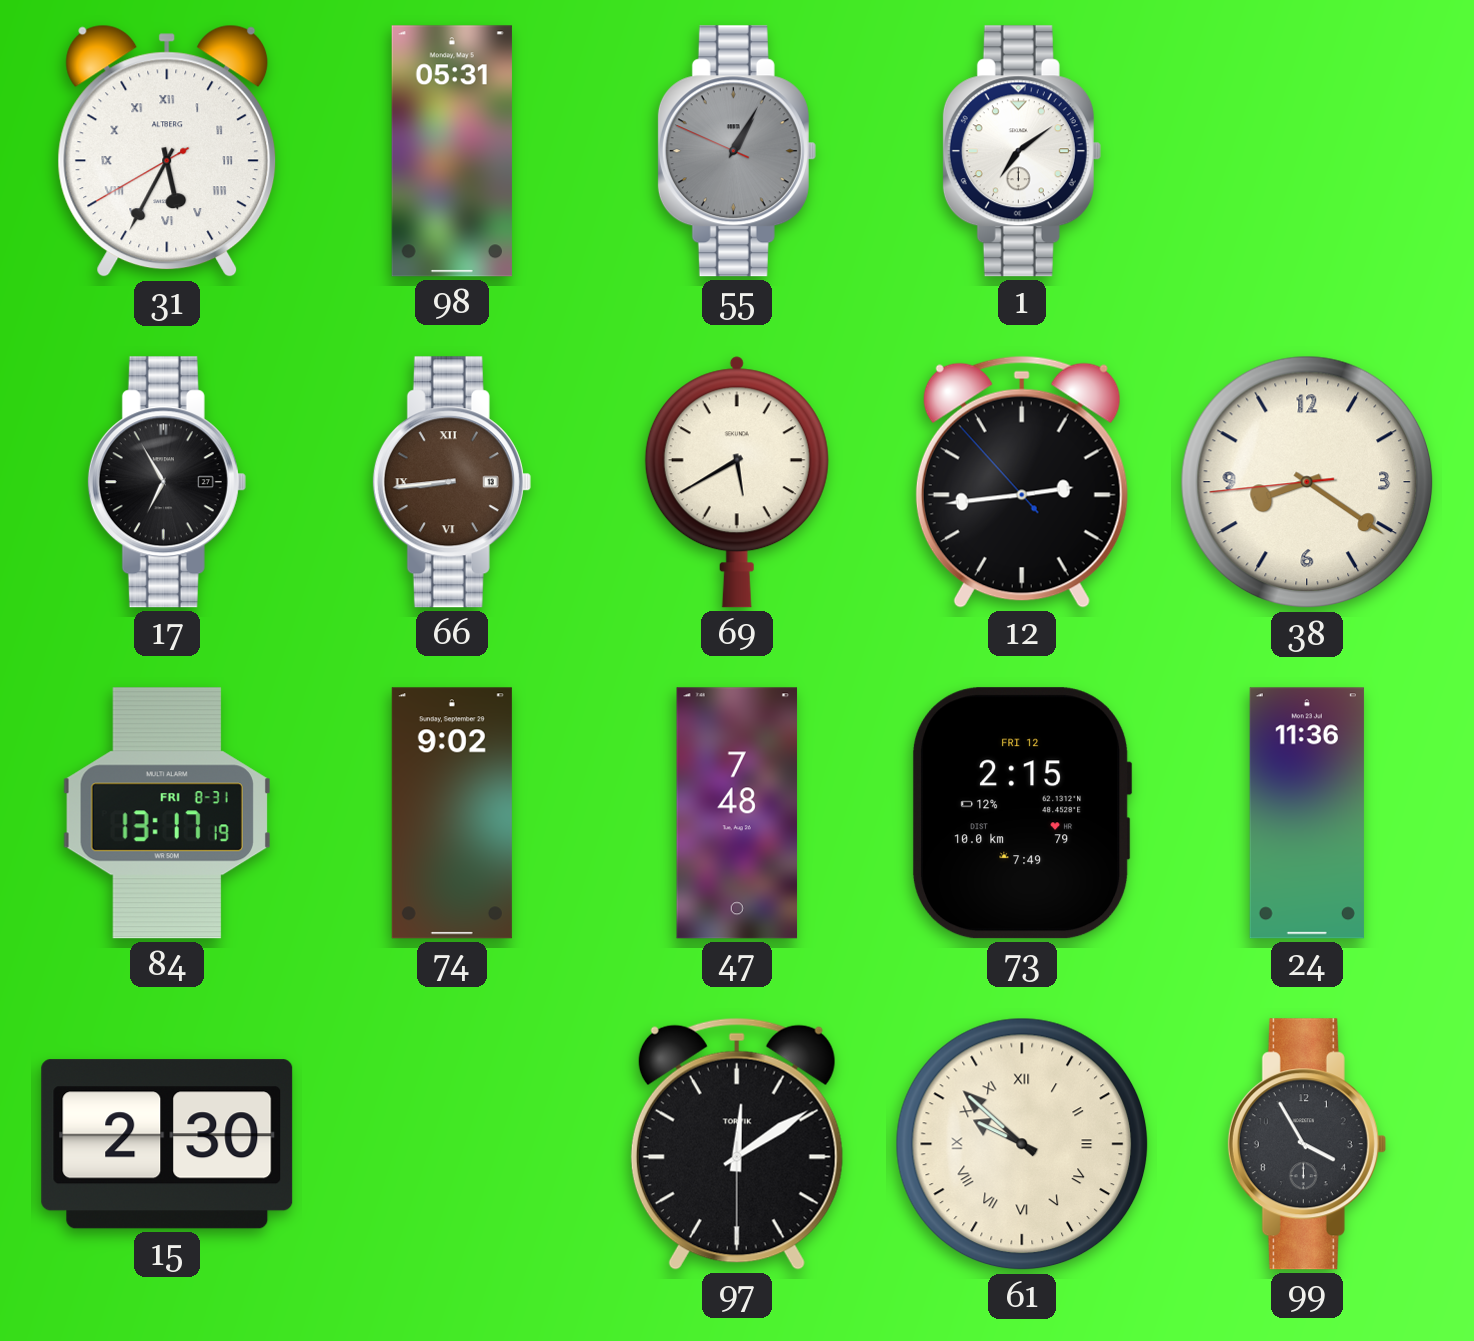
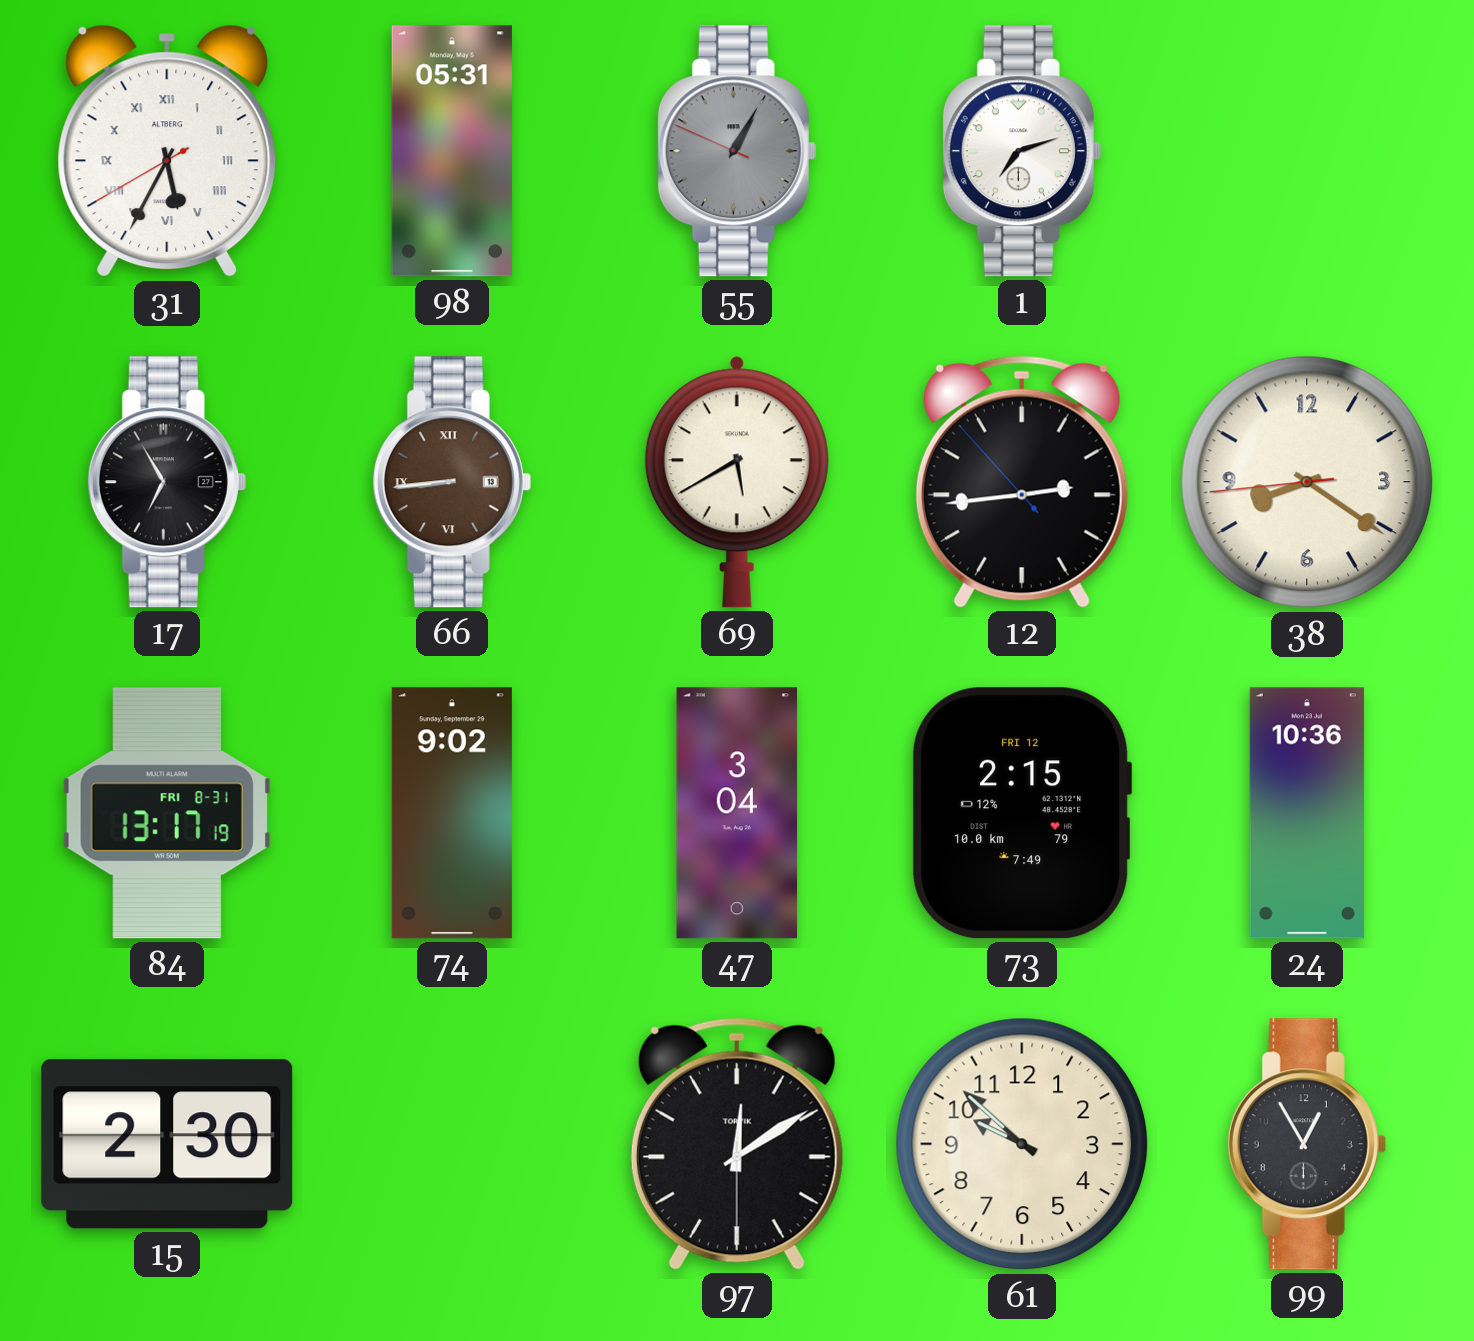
1: 7:09 -> 7:12 (1022, 151)
47: 7:48 -> 3:04 (737, 813)
24: 11:36 -> 10:36 (1307, 813)
61 numerals: Roman -> Arabic (1022, 1144)
99: 3:55 -> 12:55 (1307, 1144)
